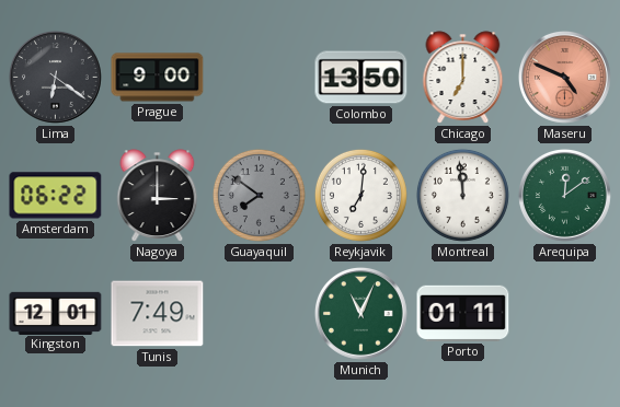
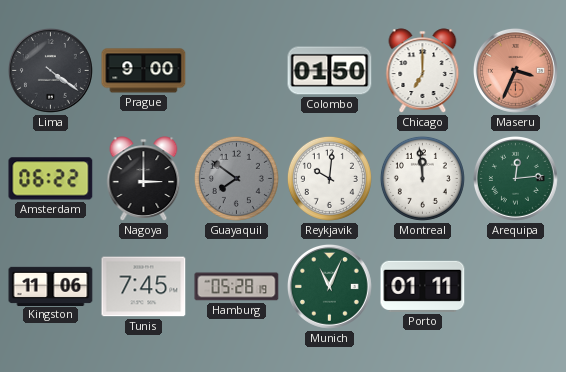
Lima: 6:21 -> 4:21 (50, 70)
Colombo: 13:50 -> 01:50 (330, 71)
Maseru: 4:49 -> 3:34 (515, 70)
Reykjavik: 7:01 -> 10:01 (329, 178)
Arequipa: 12:09 -> 12:14 (515, 178)
Kingston: 12:01 -> 11:06 (51, 286)
Tunis: 7:49 -> 7:45 (144, 287)
Hamburg: none -> 05:28 (237, 287)
